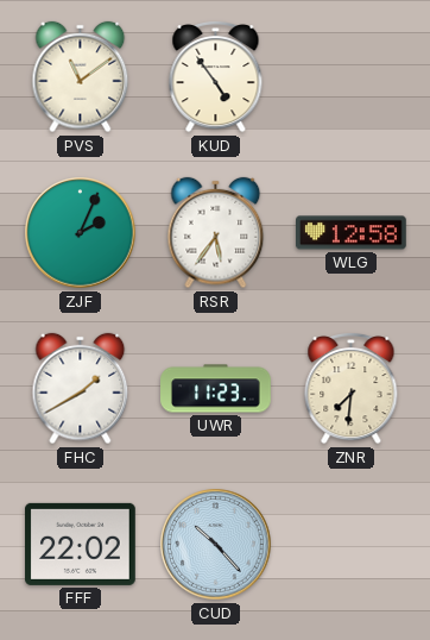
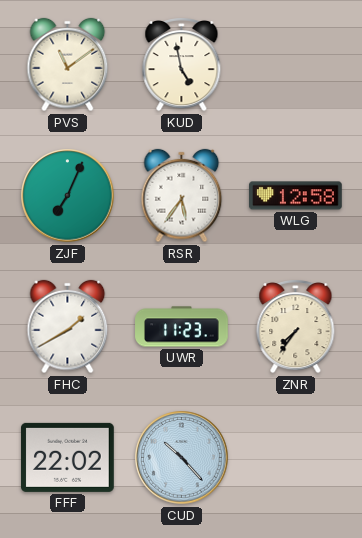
KUD: 4:54 -> 4:58 (182, 65)
ZJF: 2:04 -> 7:04 (68, 196)
ZNR: 7:31 -> 7:36 (296, 327)
